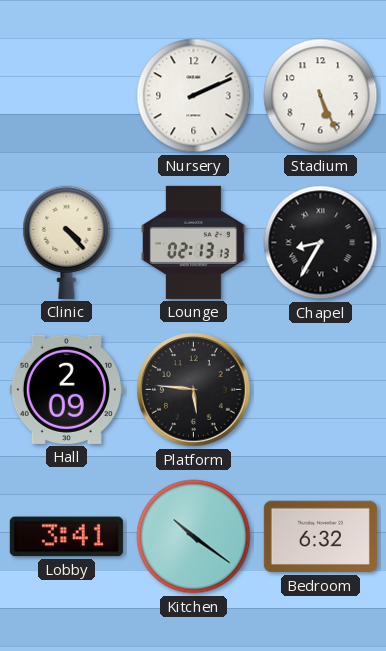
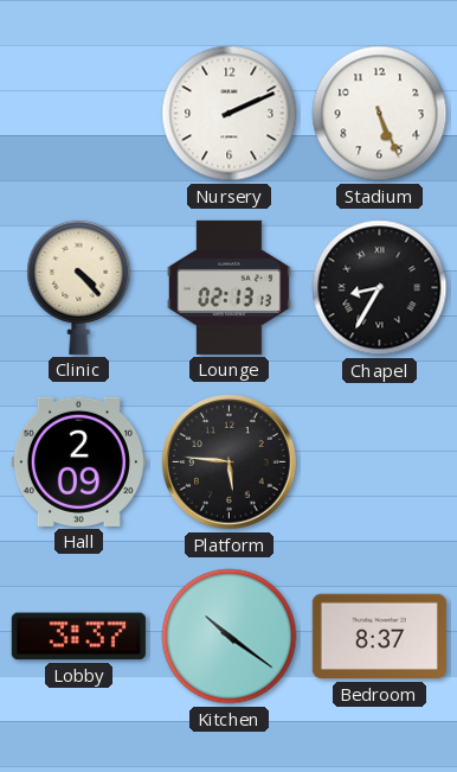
Lobby: 3:41 -> 3:37 (78, 637)
Bedroom: 6:32 -> 8:37 (379, 637)
